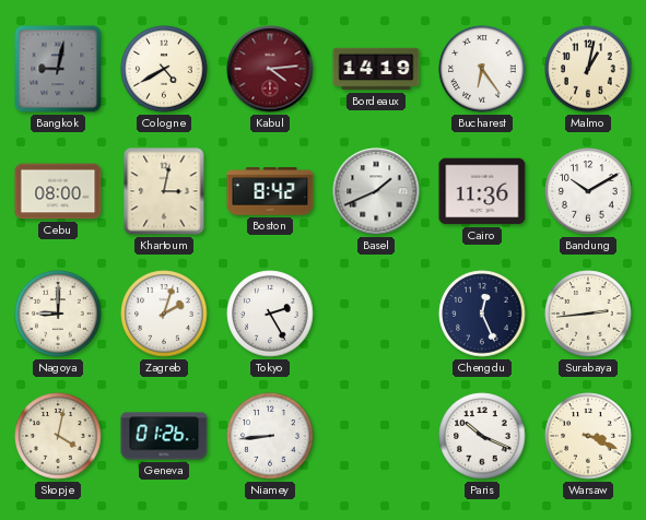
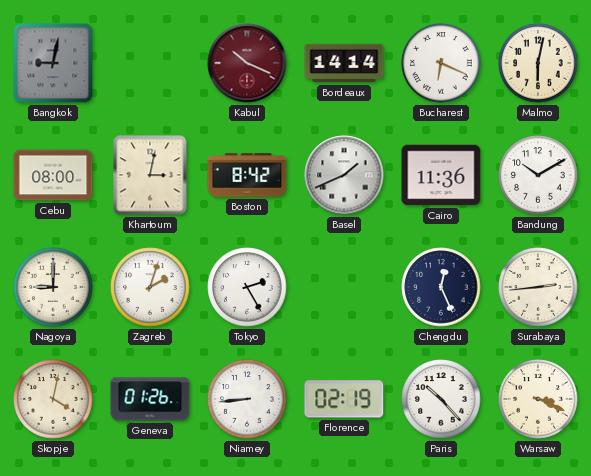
Cologne: 4:40 -> none (164, 69)
Kabul: 4:14 -> 10:19 (247, 63)
Bordeaux: 14:19 -> 14:14 (344, 63)
Bucharest: 6:24 -> 6:19 (441, 63)
Malmo: 1:02 -> 6:02 (538, 63)
Florence: none -> 02:19 (344, 399)
Paris: 10:19 -> 10:23 (441, 399)
